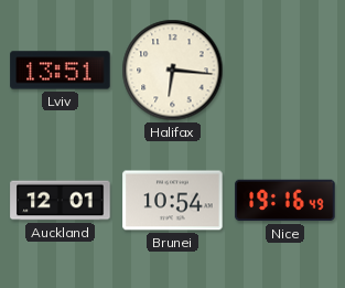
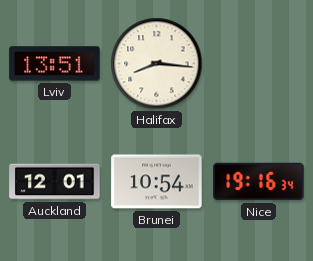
Halifax: 6:16 -> 8:16 (157, 64)
Nice: 19:16:49 -> 19:16:34 (259, 182)
